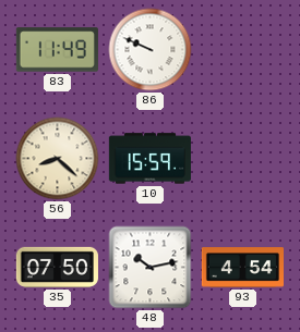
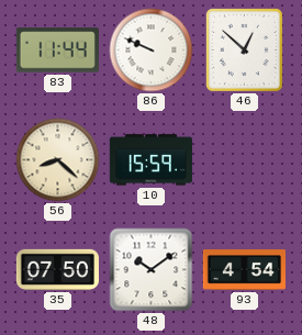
83: 11:49 -> 11:44 (57, 51)
46: none -> 12:52 (244, 49)
48: 10:13 -> 10:09 (152, 270)
